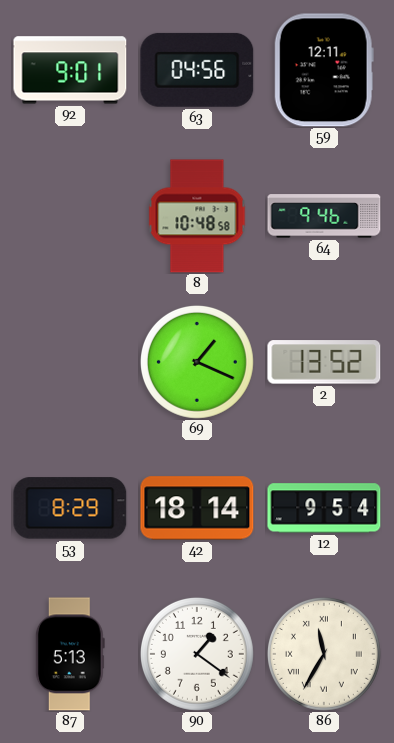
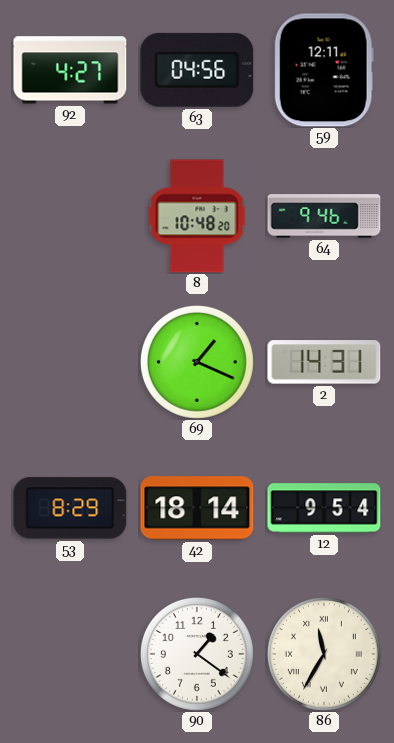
92: 9:01 -> 4:27 (70, 70)
8: 10:48:58 -> 10:48:20 (197, 216)
2: 13:52 -> 14:31 (324, 362)
87: 5:13 -> none (70, 654)
